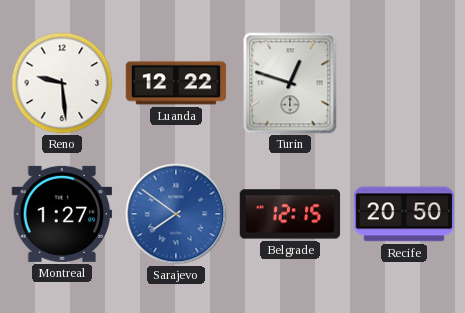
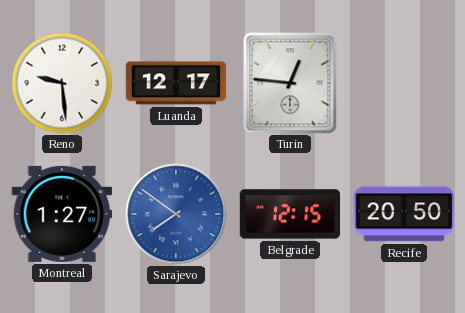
Luanda: 12:22 -> 12:17 (176, 83)
Turin: 12:48 -> 12:46 (290, 83)
